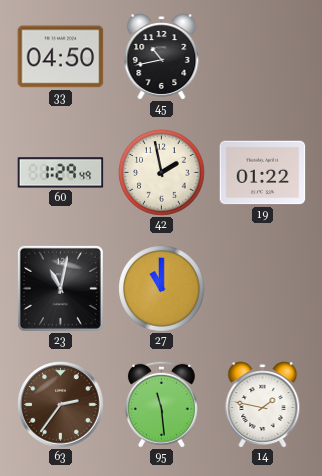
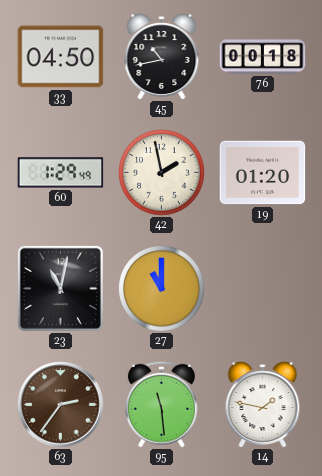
76: none -> 00:18 (263, 57)
19: 01:22 -> 01:20 (263, 173)
